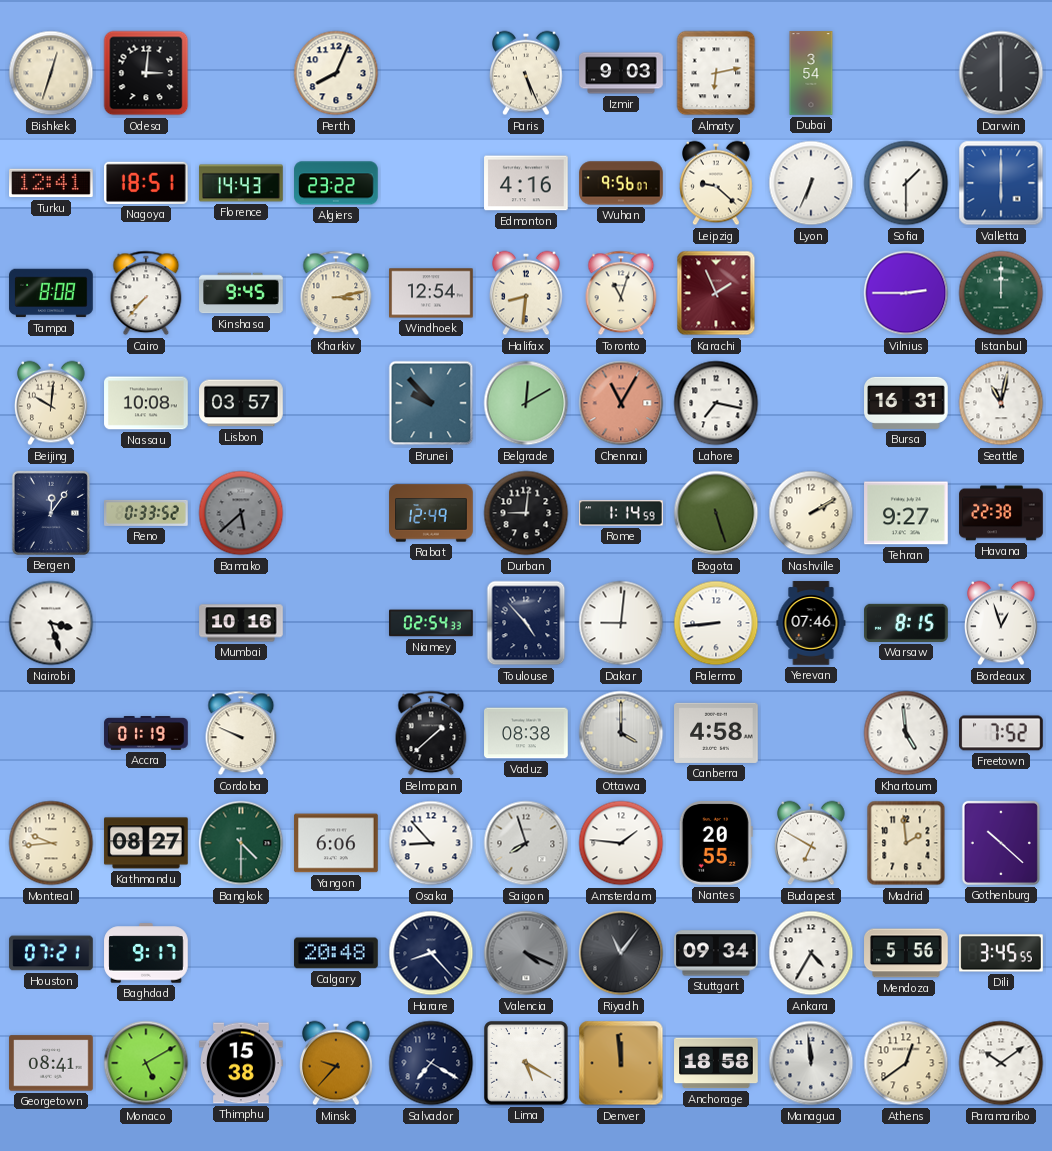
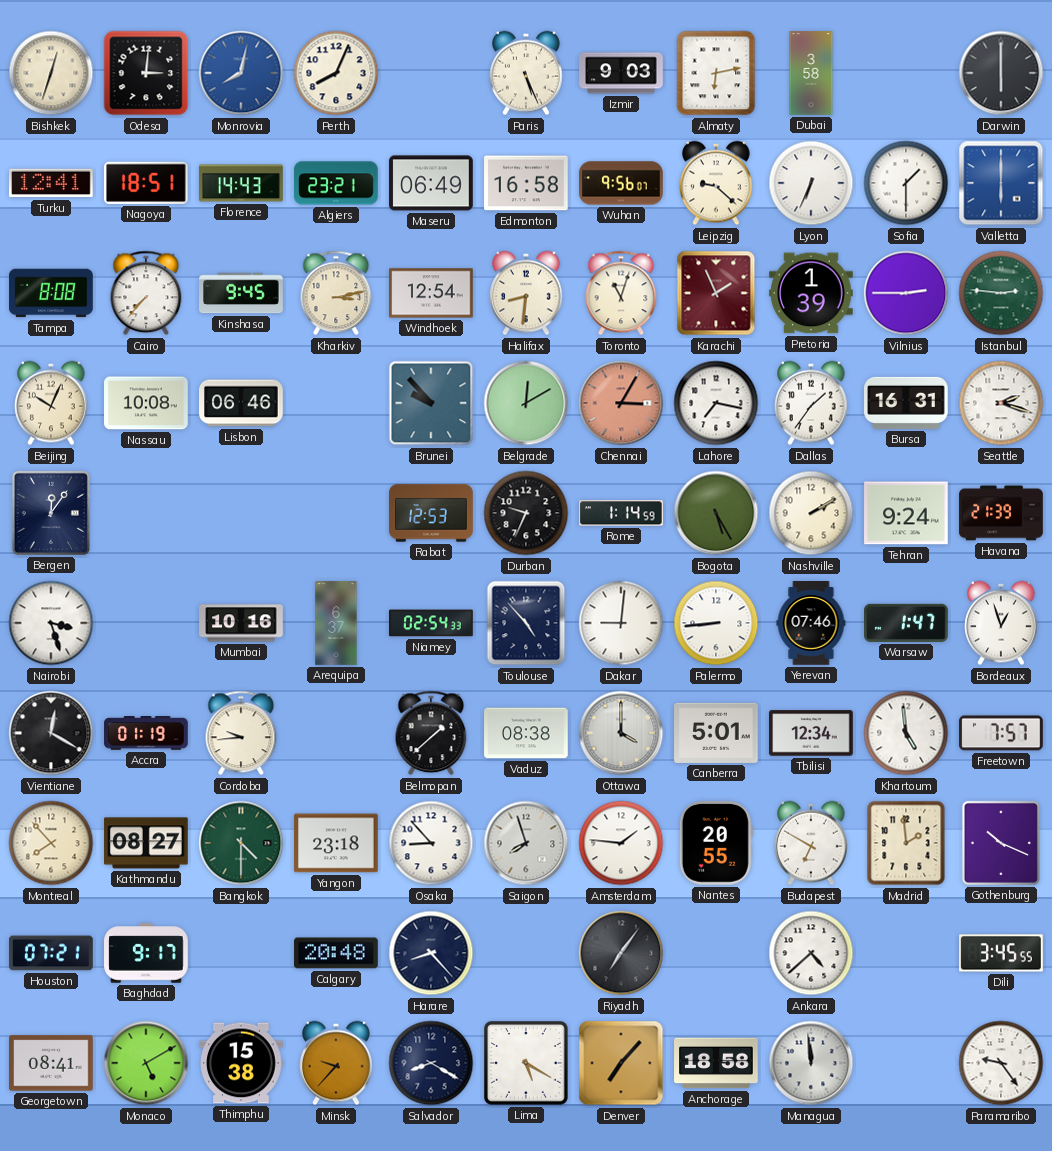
Monrovia: none -> 8:02 (241, 73)
Dubai: 3:54 -> 3:58 (811, 73)
Algiers: 23:22 -> 23:21 (336, 183)
Maseru: none -> 06:49 (431, 183)
Edmonton: 4:16 -> 16:58 (526, 183)
Pretoria: none -> 1:39 (811, 293)
Istanbul: 12:00 -> 2:46 (1001, 293)
Beijing: 10:01 -> 10:04 (52, 403)
Lisbon: 03:57 -> 06:46 (241, 403)
Chennai: 11:05 -> 3:05 (621, 403)
Dallas: none -> 1:36 (812, 403)
Seattle: 11:02 -> 2:18 (1001, 403)
Reno: 0:33 -> none (146, 513)
Bamako: 5:38 -> none (241, 513)
Rabat: 12:49 -> 12:53 (431, 513)
Durban: 9:01 -> 9:34 (526, 513)
Bogota: 5:27 -> 5:25 (716, 513)
Tehran: 9:27 -> 9:24 (906, 513)
Havana: 22:38 -> 21:39 (1001, 513)
Arequipa: none -> 6:37 (336, 623)
Warsaw: 8:15 -> 1:47 (906, 623)
Vientiane: none -> 12:20 (51, 733)
Cordoba: 9:49 -> 9:44 (241, 733)
Canberra: 4:58 -> 5:01 (716, 733)
Tbilisi: none -> 12:34 (811, 733)
Freetown: 7:52 -> 7:57 (1001, 733)
Montreal: 9:44 -> 7:53 (51, 843)
Yangon: 6:06 -> 23:18 (336, 843)
Gothenburg: 10:22 -> 10:19 (1001, 843)
Valencia: 4:19 -> none (526, 953)
Riyadh: 11:06 -> 7:06 (621, 953)
Stuttgart: 09:34 -> none (716, 953)
Ankara: 4:35 -> 4:38 (811, 953)
Mendoza: 5:56 -> none (906, 953)
Salvador: 7:20 -> 8:20 (431, 1063)
Denver: 11:59 -> 7:07 (621, 1063)
Athens: 12:39 -> none (906, 1063)
Paramaribo: 10:09 -> 9:24 (1001, 1063)
